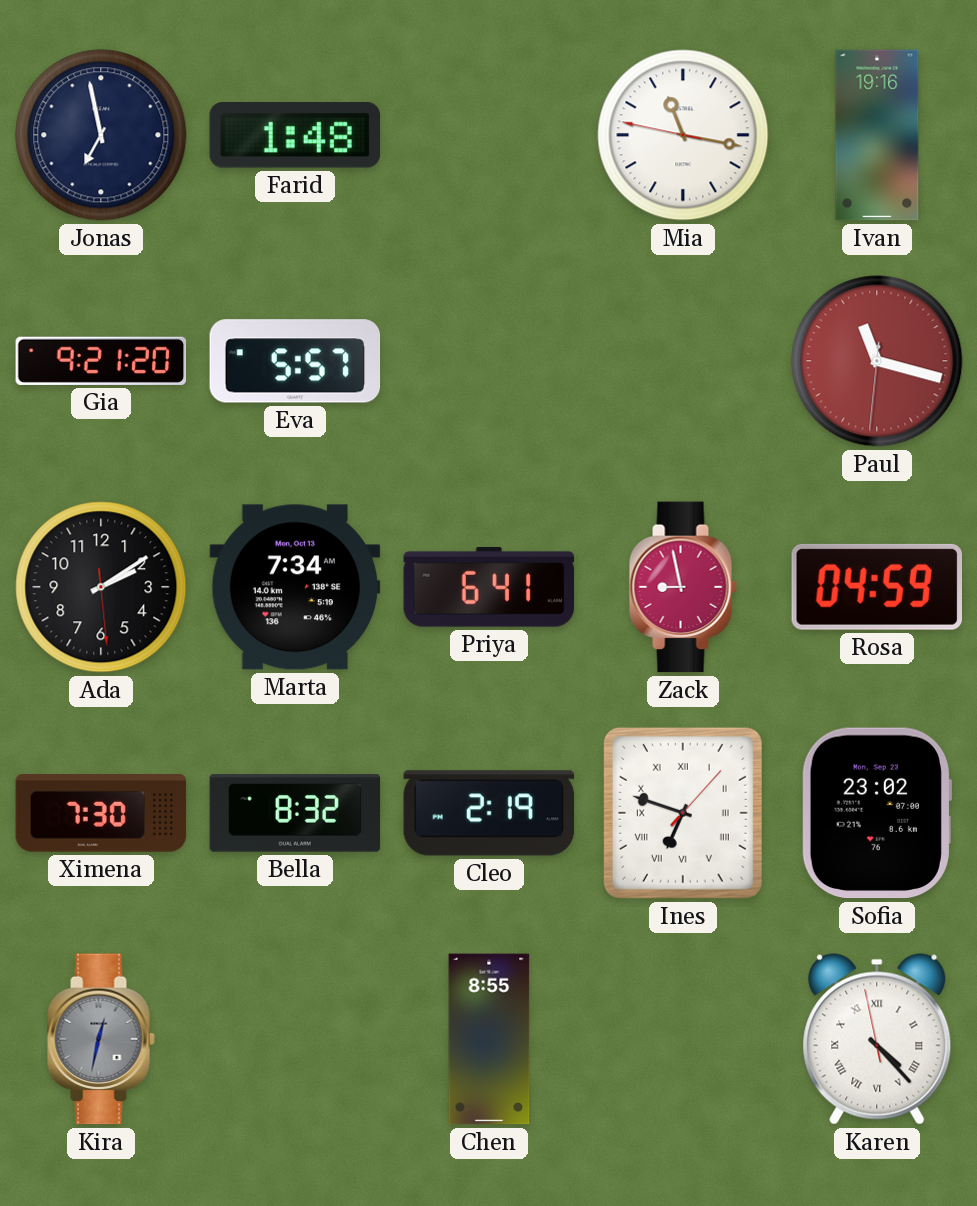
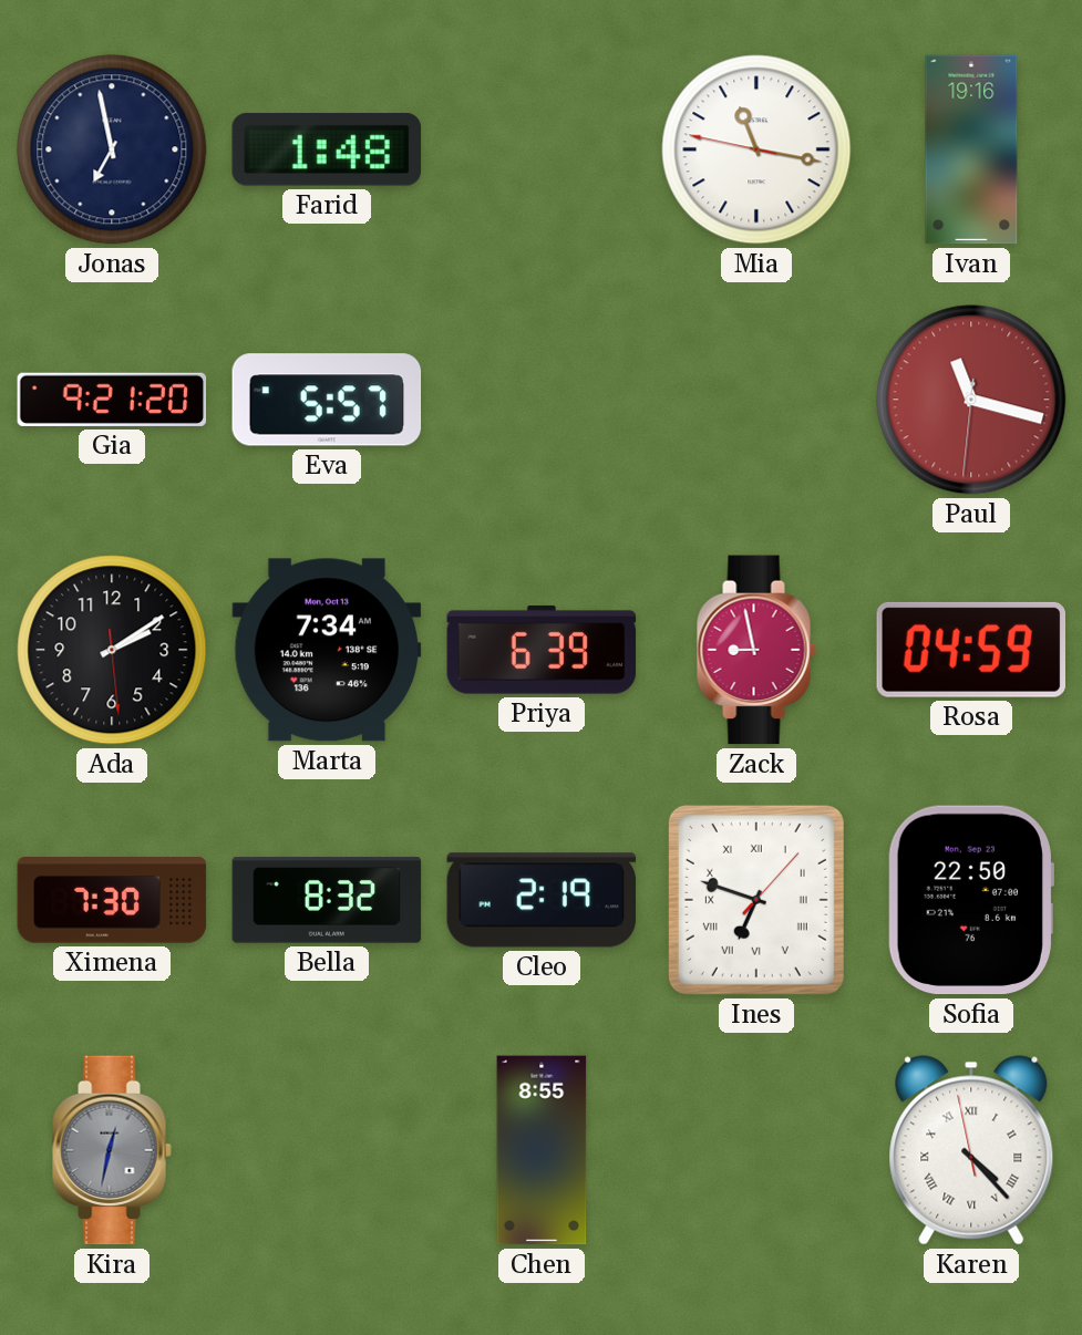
Priya: 6:41 -> 6:39 (542, 650)
Sofia: 23:02 -> 22:50 (971, 900)
